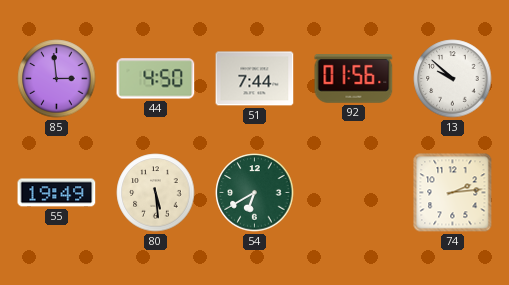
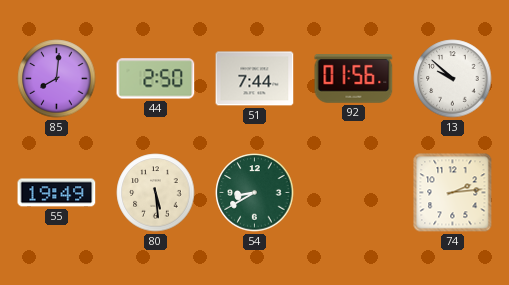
85: 2:59 -> 8:01 (57, 79)
44: 4:50 -> 2:50 (156, 79)
54: 6:40 -> 8:40 (255, 193)
